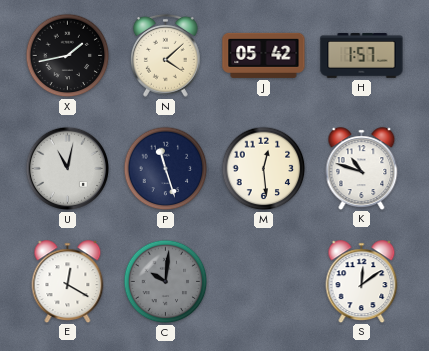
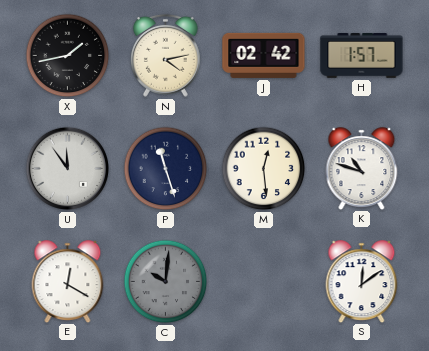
N: 4:08 -> 4:13 (165, 55)
J: 05:42 -> 02:42 (264, 55)
U: 11:02 -> 11:54 (68, 169)
